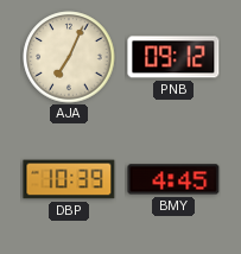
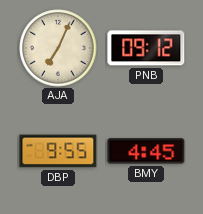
DBP: 10:39 -> 9:55 (58, 151)
